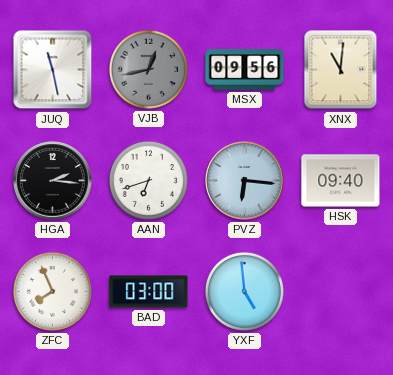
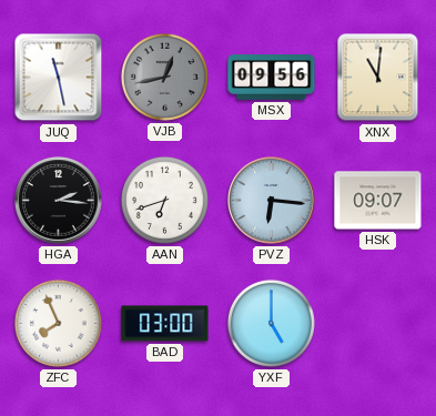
HSK: 09:40 -> 09:07 (378, 201)
YXF: 4:59 -> 5:00 (271, 323)
